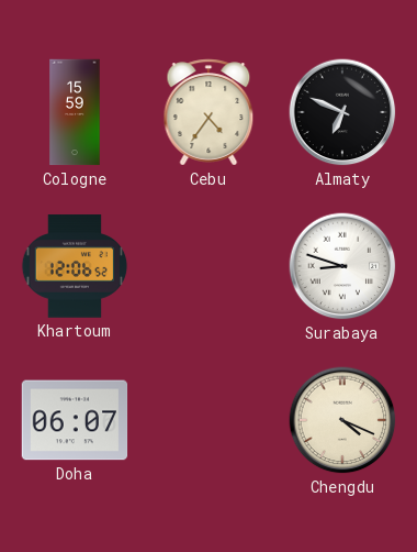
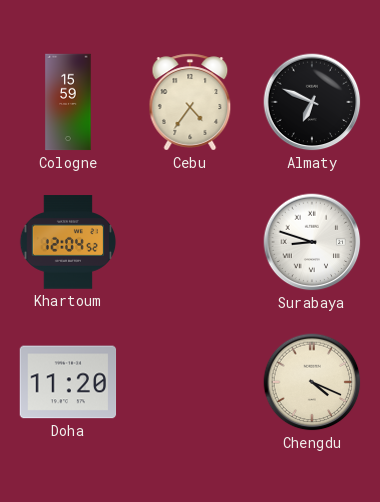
Khartoum: 12:06 -> 12:04 (68, 242)
Doha: 06:07 -> 11:20 (68, 382)
